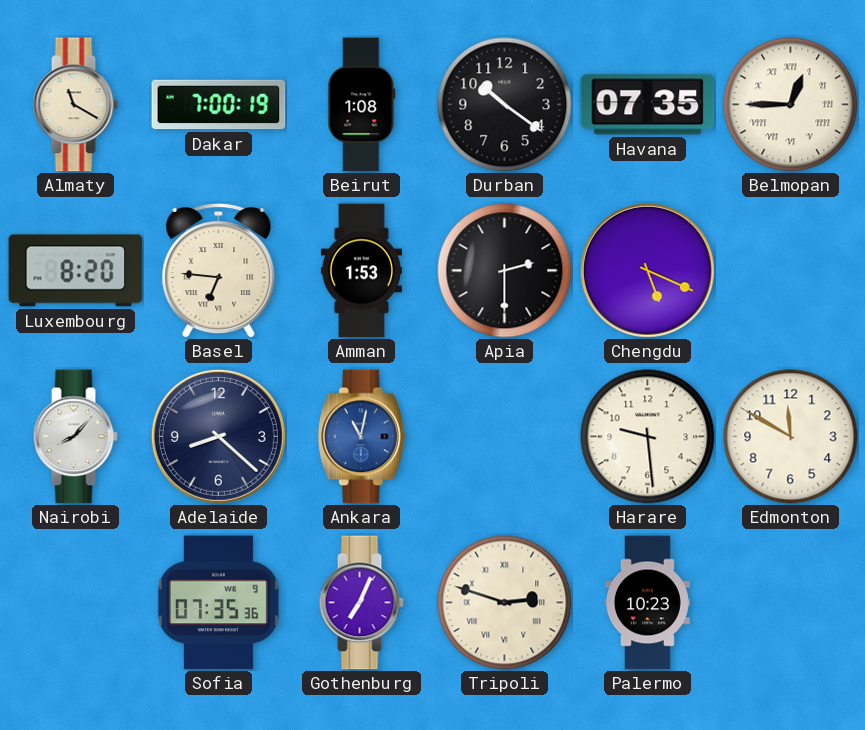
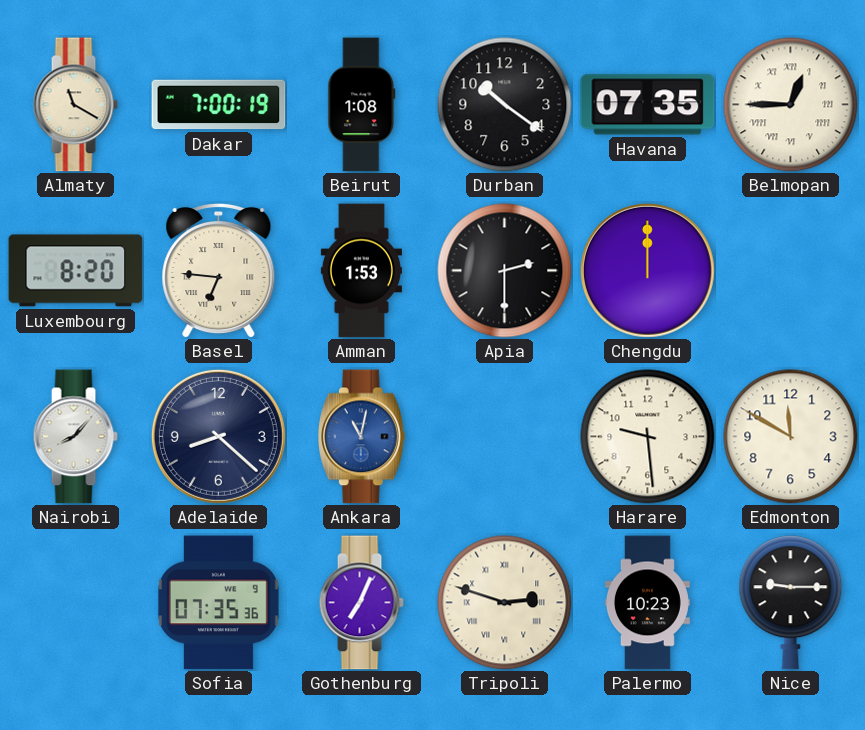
Chengdu: 5:19 -> 12:00 (647, 270)
Nice: none -> 9:15 (791, 603)
